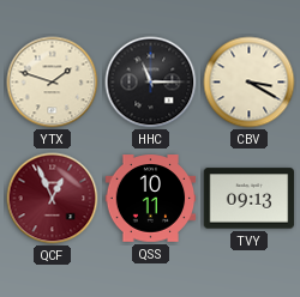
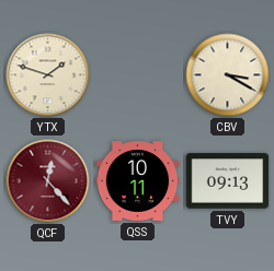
HHC: 11:15 -> none (151, 83)
QCF: 12:56 -> 12:23 (48, 181)
